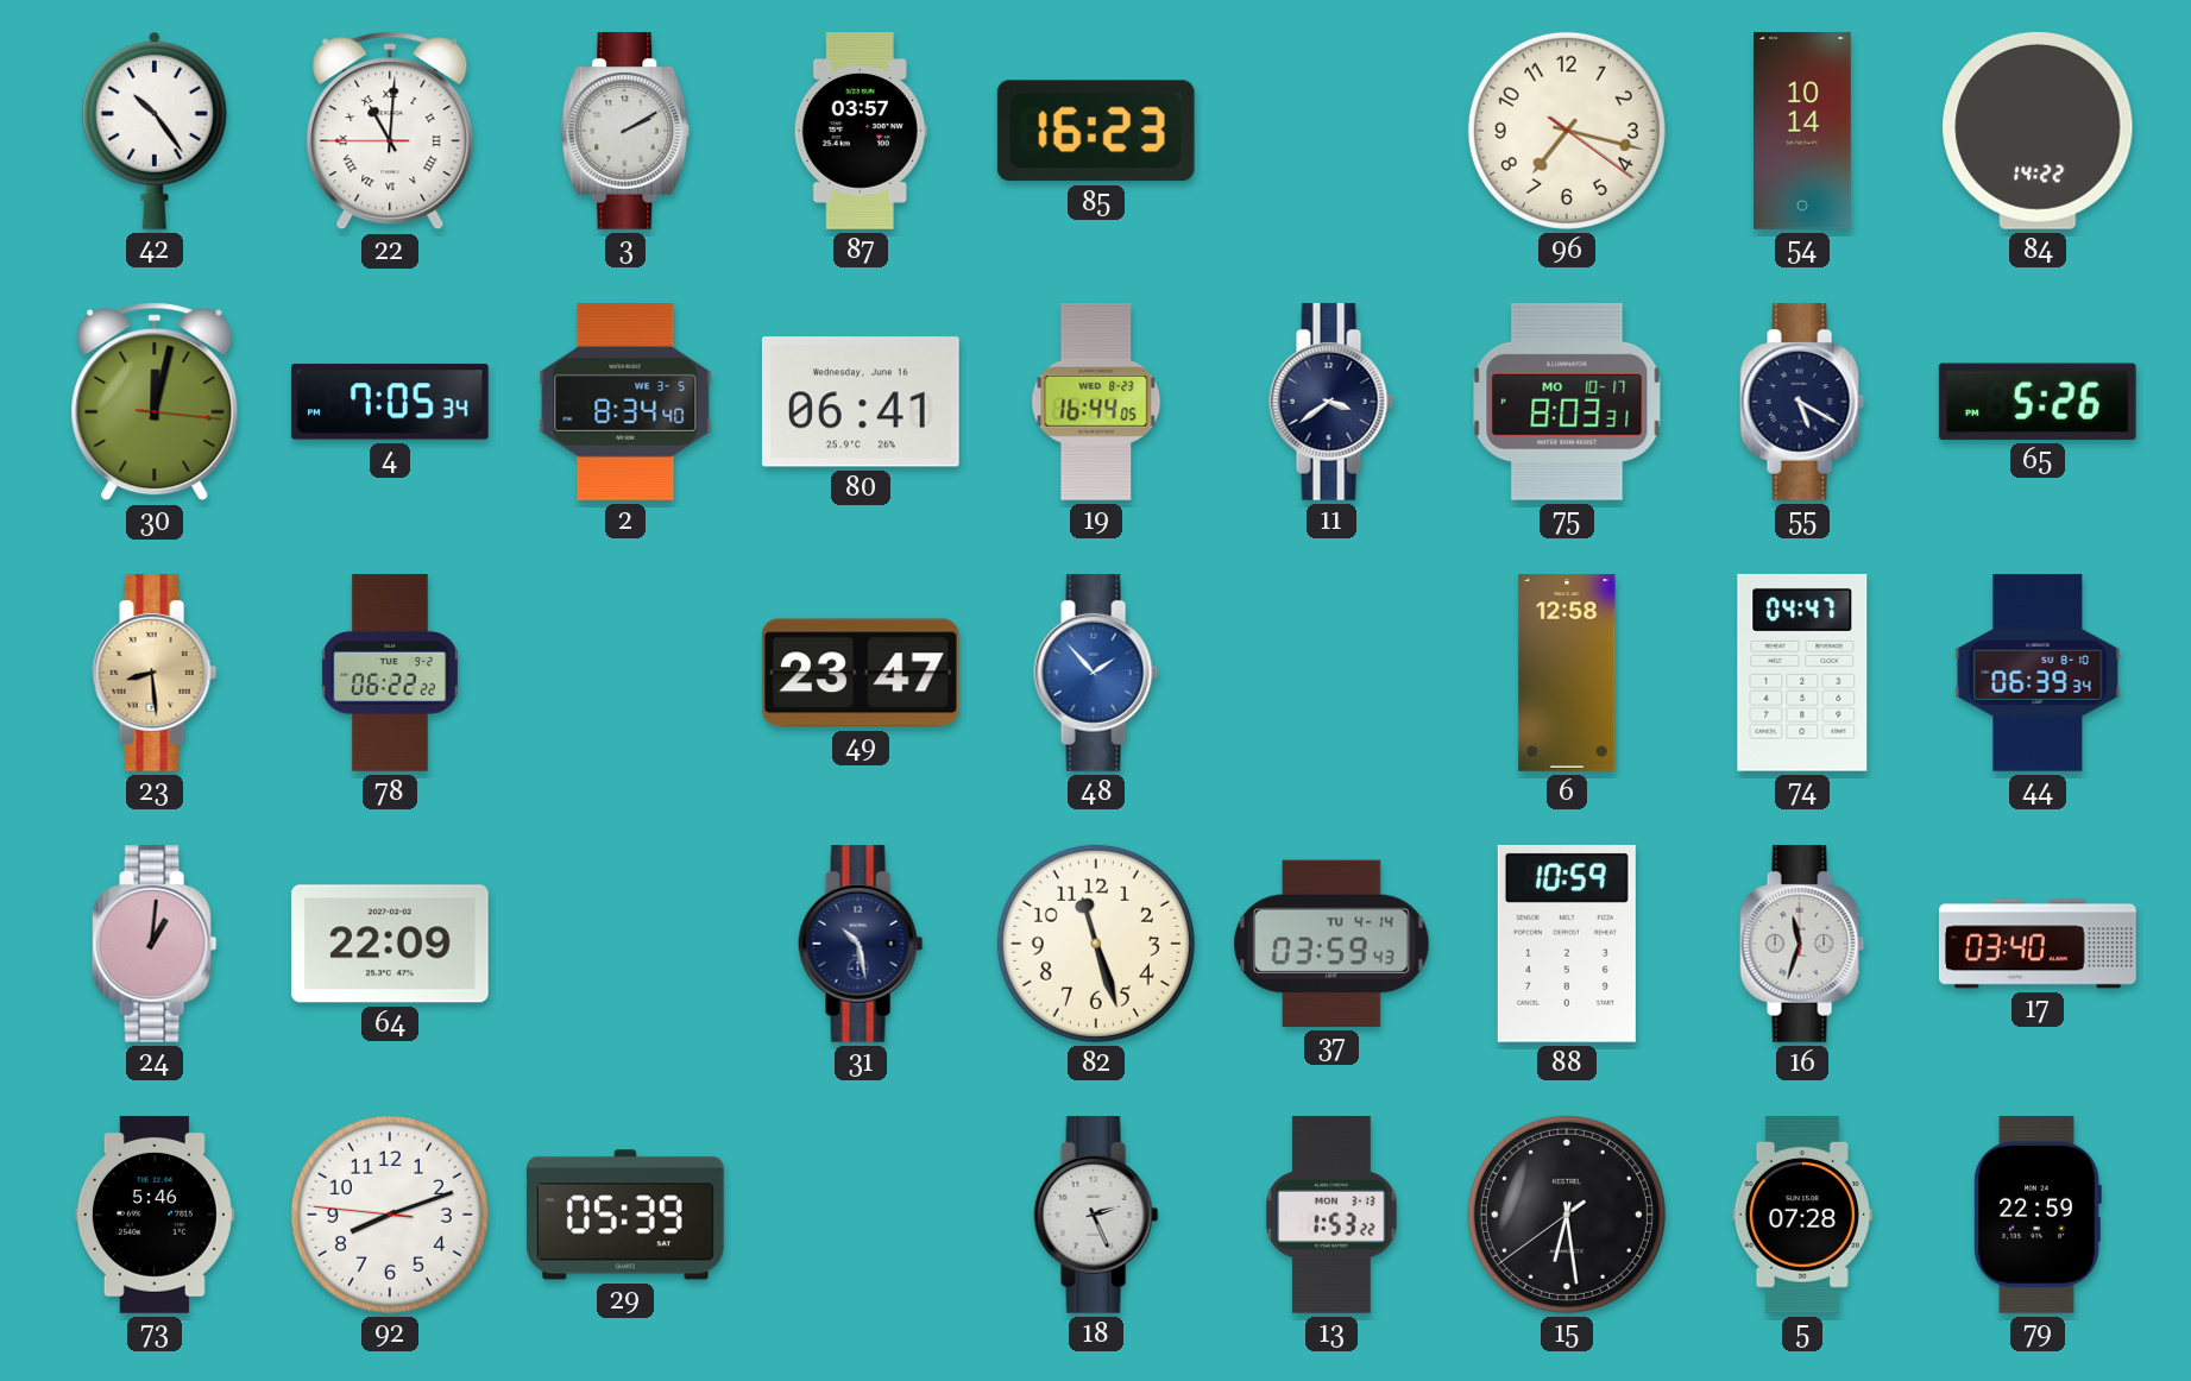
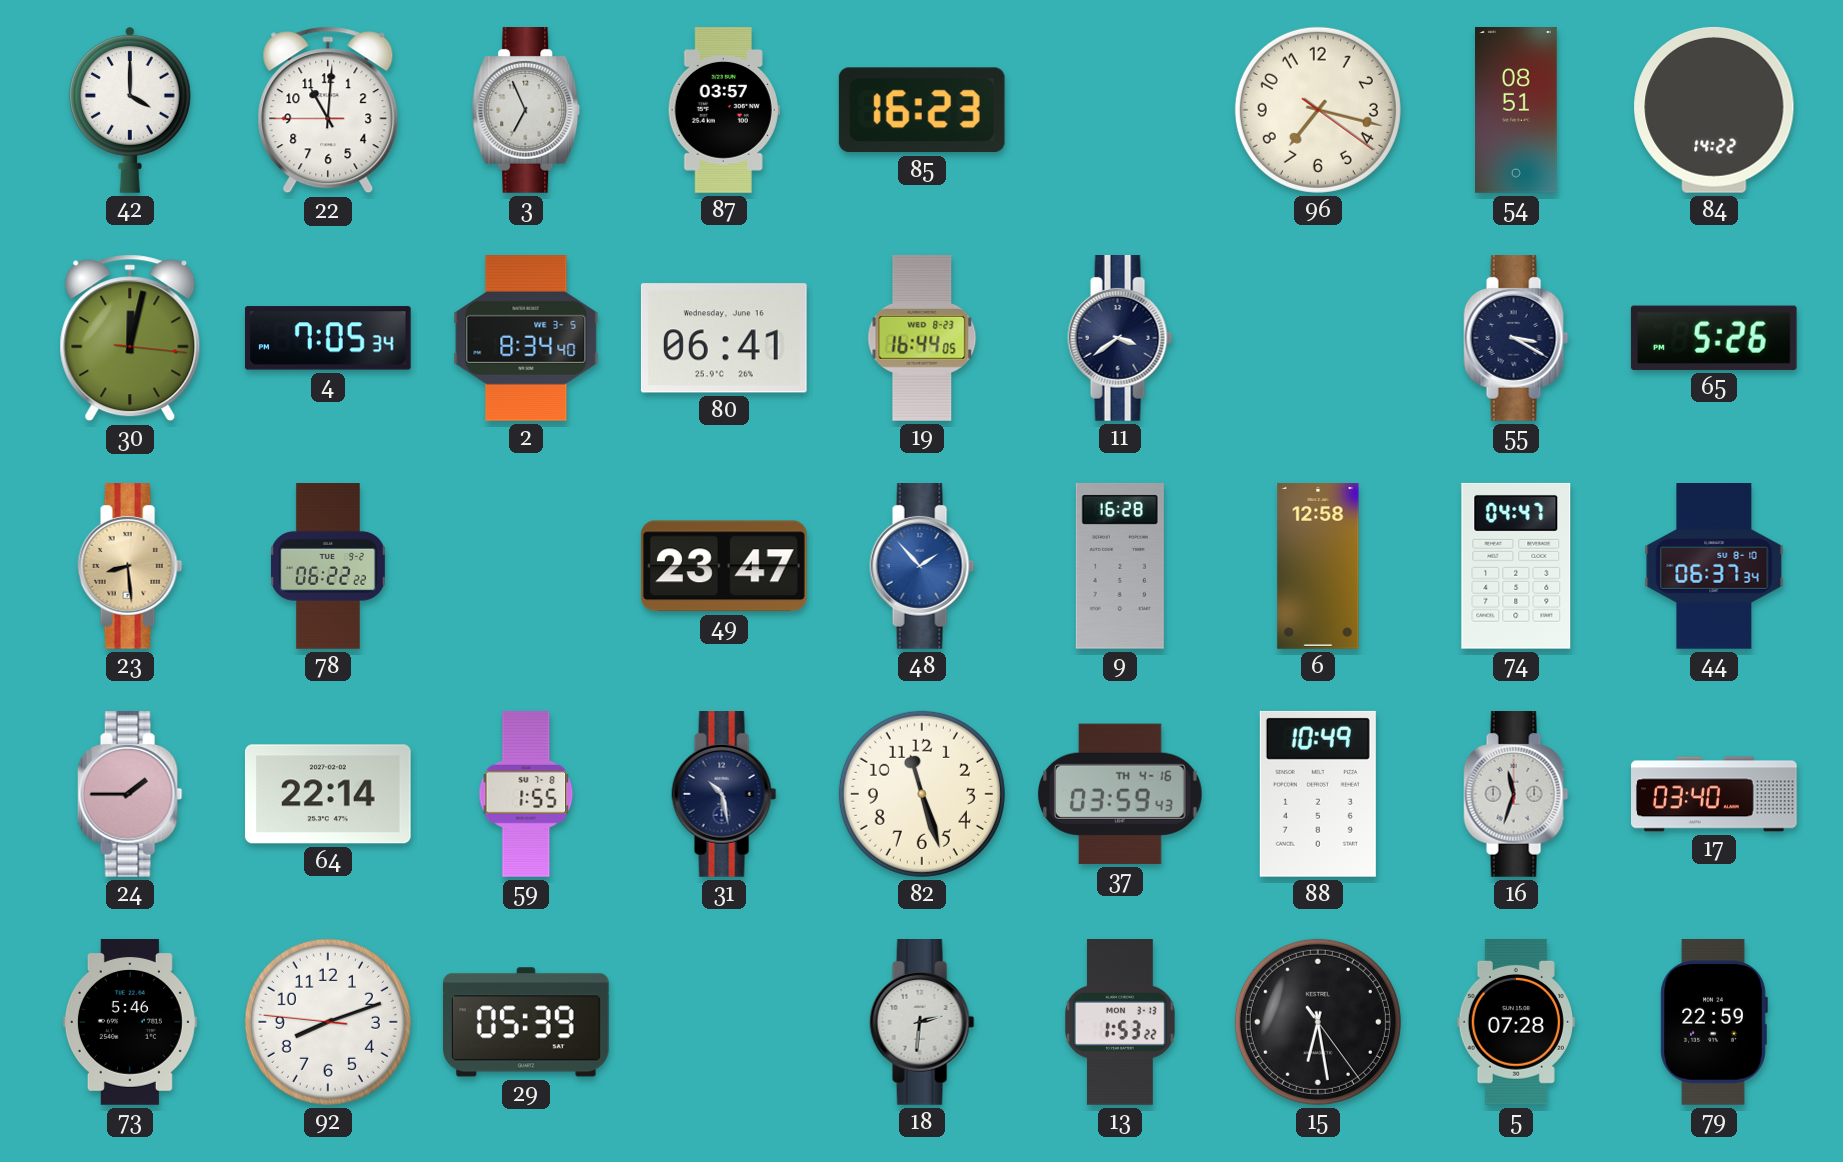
42: 10:24 -> 4:00 (130, 110)
22 numerals: Roman -> Arabic (328, 110)
3: 2:10 -> 6:56 (526, 111)
54: 10:14 -> 08:51 (1517, 110)
75: 8:03 -> none (1567, 402)
55: 5:20 -> 3:20 (1516, 339)
9: none -> 16:28 (1120, 566)
44: 06:39 -> 06:37 (1714, 567)
24: 1:01 -> 1:45 (130, 795)
64: 22:09 -> 22:14 (328, 794)
59: none -> 1:55 (526, 794)
37 date: TU 4-14 -> TH 4-16 (1121, 794)
88: 10:59 -> 10:49 (1318, 794)
18: 2:26 -> 2:31 (922, 1023)
15: 6:28:39 -> 6:28:24 (1318, 1022)
